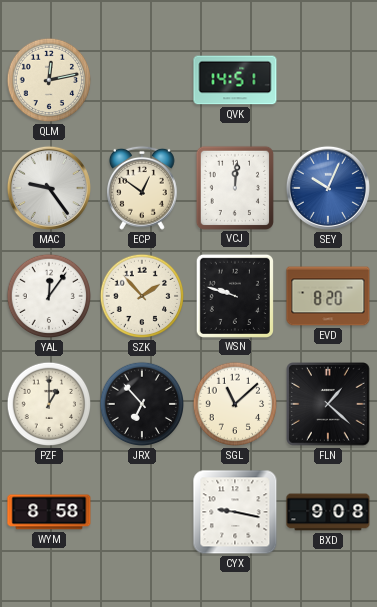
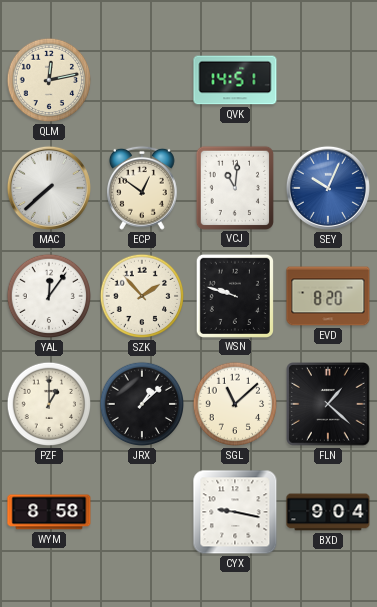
MAC: 9:24 -> 7:38 (49, 188)
VCJ: 12:01 -> 11:01 (235, 187)
JRX: 6:53 -> 1:08 (142, 404)
BXD: 9:08 -> 9:04 (328, 512)
